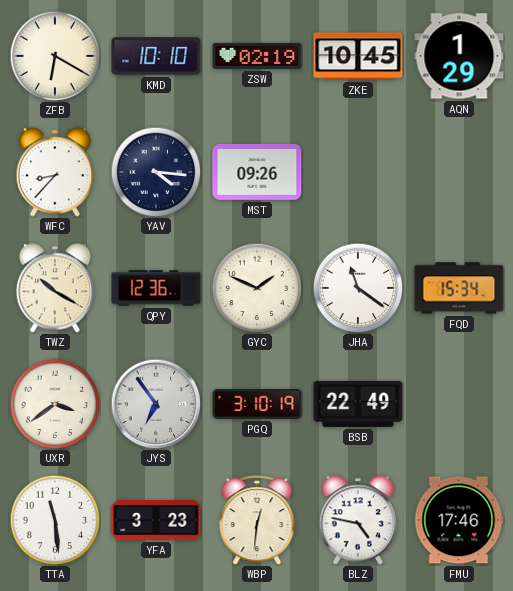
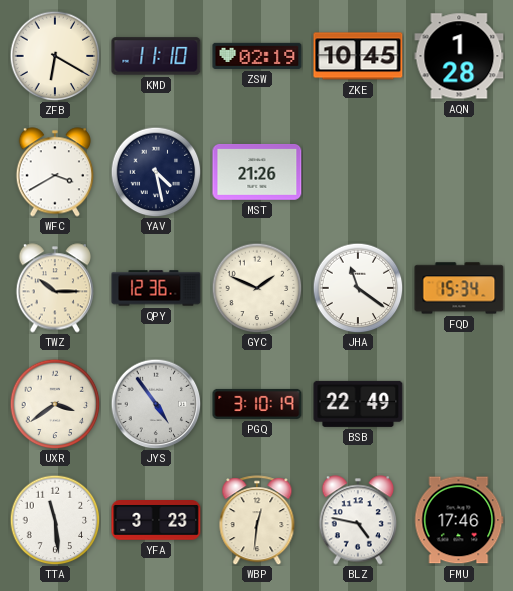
KMD: 10:10 -> 11:10 (156, 56)
AQN: 1:29 -> 1:28 (459, 56)
WFC: 8:37 -> 3:40 (54, 172)
YAV: 4:16 -> 4:28 (156, 172)
MST: 09:26 -> 21:26 (257, 172)
TWZ: 10:20 -> 10:15 (54, 288)
JYS: 6:54 -> 4:54 (156, 404)
